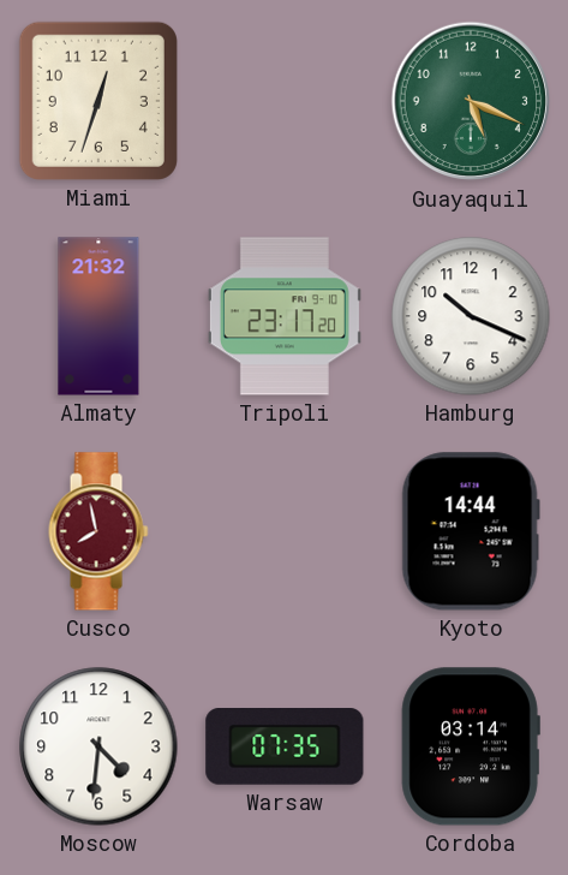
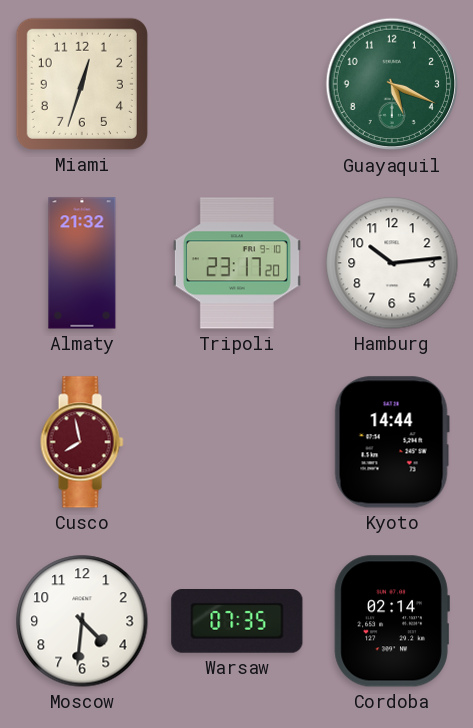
Hamburg: 10:19 -> 10:14 (392, 263)
Cordoba: 03:14 -> 02:14 (392, 621)
